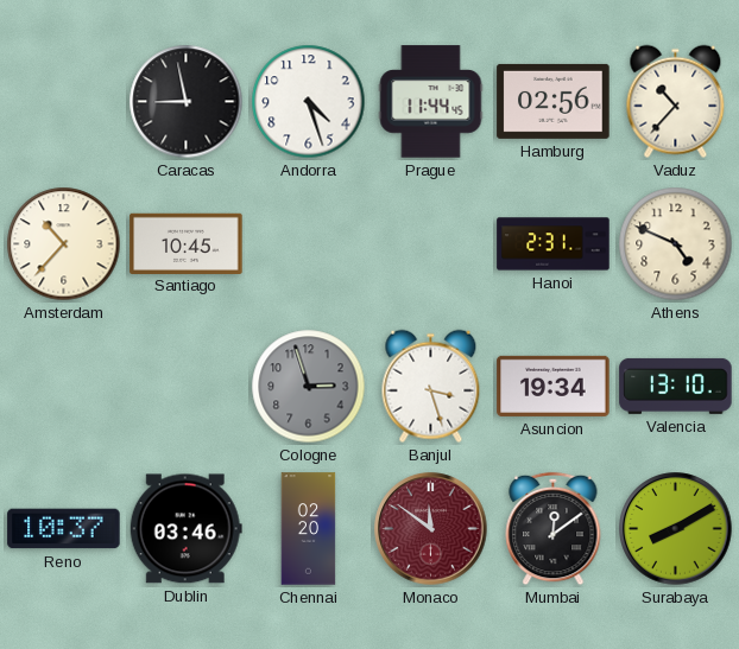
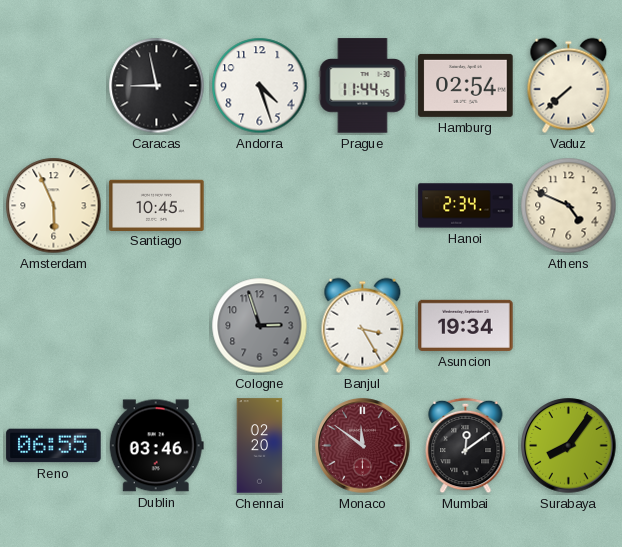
Hamburg: 02:56 -> 02:54 (466, 85)
Vaduz: 10:37 -> 7:38 (569, 86)
Amsterdam: 10:37 -> 5:56 (54, 206)
Hanoi: 2:31 -> 2:34 (466, 206)
Banjul: 3:27 -> 3:25 (363, 326)
Valencia: 13:10 -> none (676, 386)
Reno: 10:37 -> 06:55 (54, 446)
Surabaya: 8:10 -> 8:06 (569, 446)
